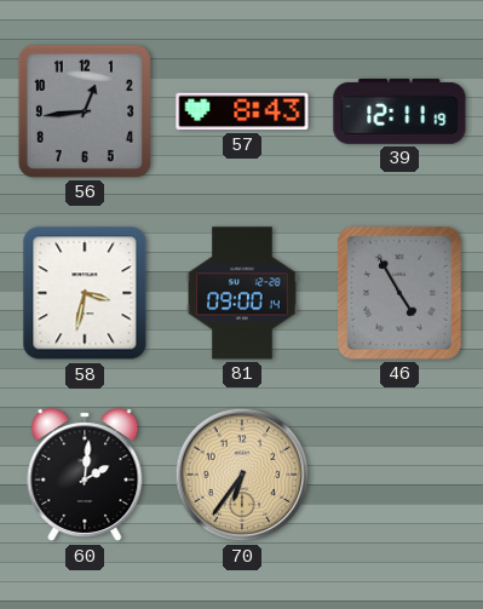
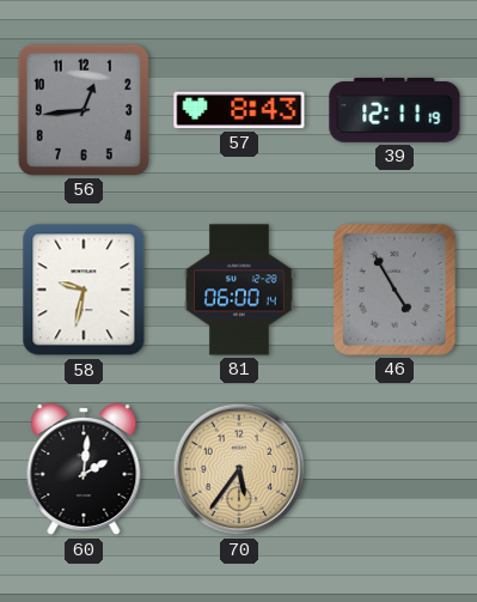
58: 3:32 -> 9:32 (84, 290)
81: 09:00 -> 06:00 (239, 290)
70: 6:36 -> 5:36 (239, 469)
